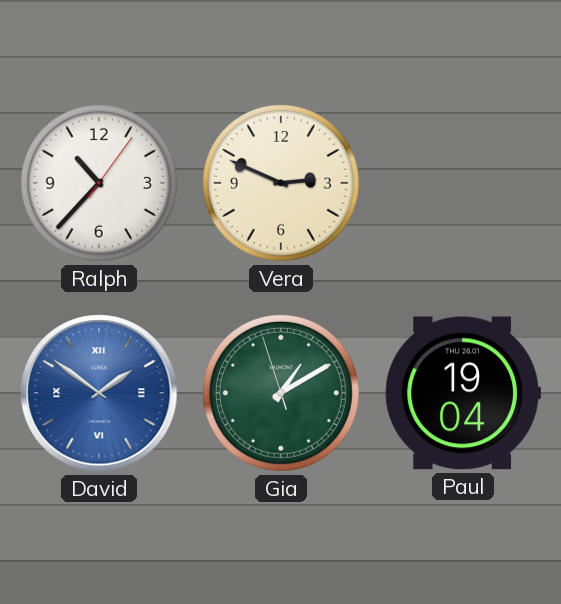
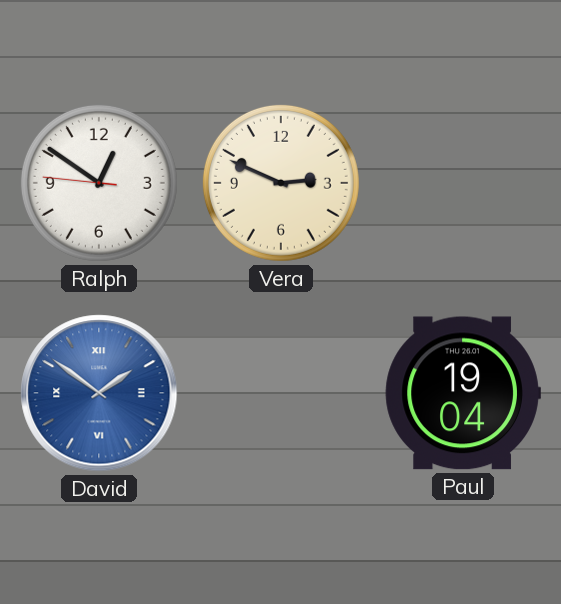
Ralph: 10:37 -> 12:50 (99, 183)
Gia: 1:09 -> none (281, 393)
